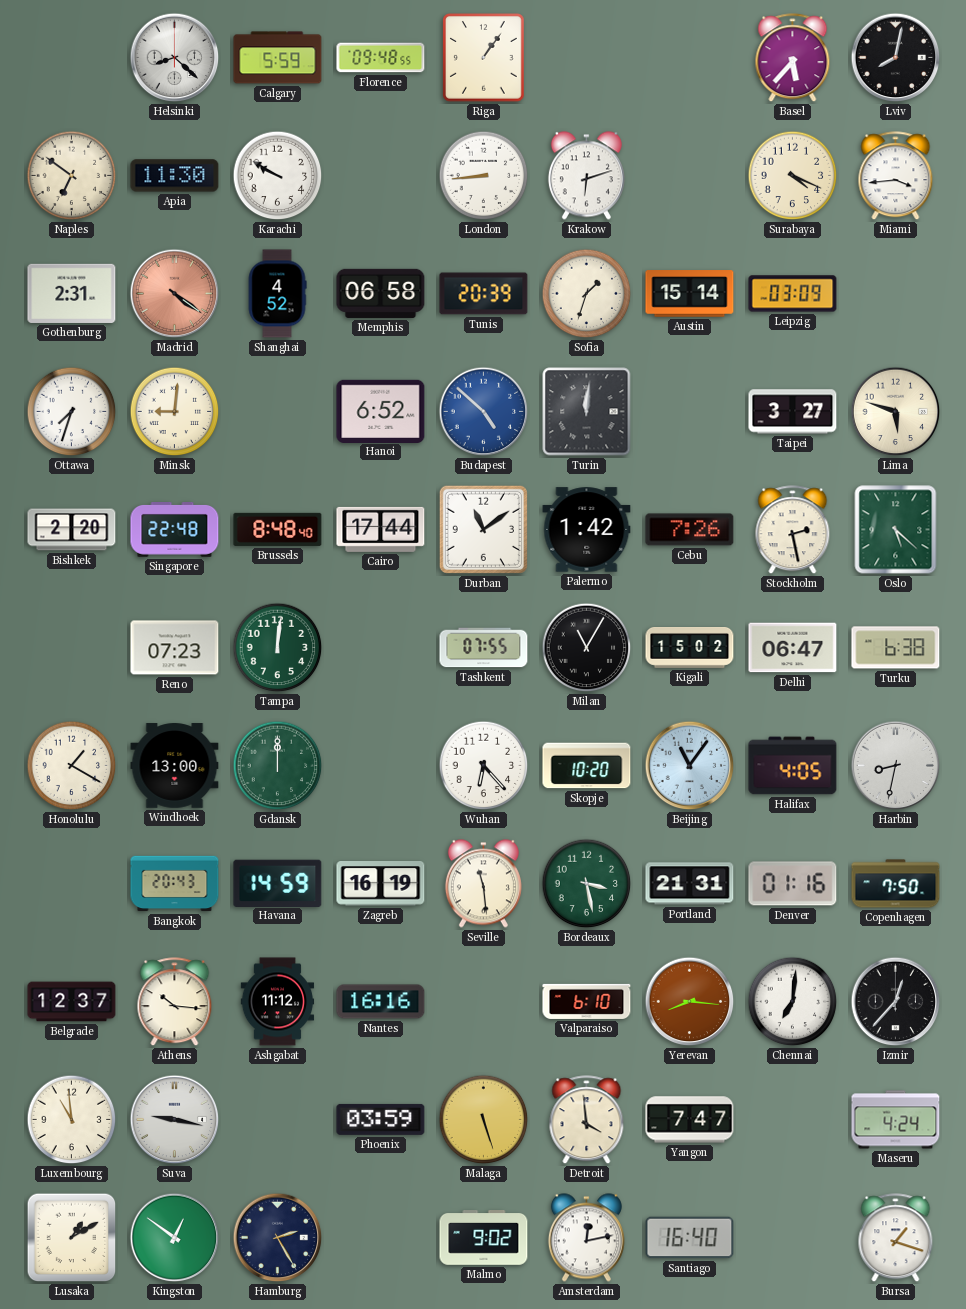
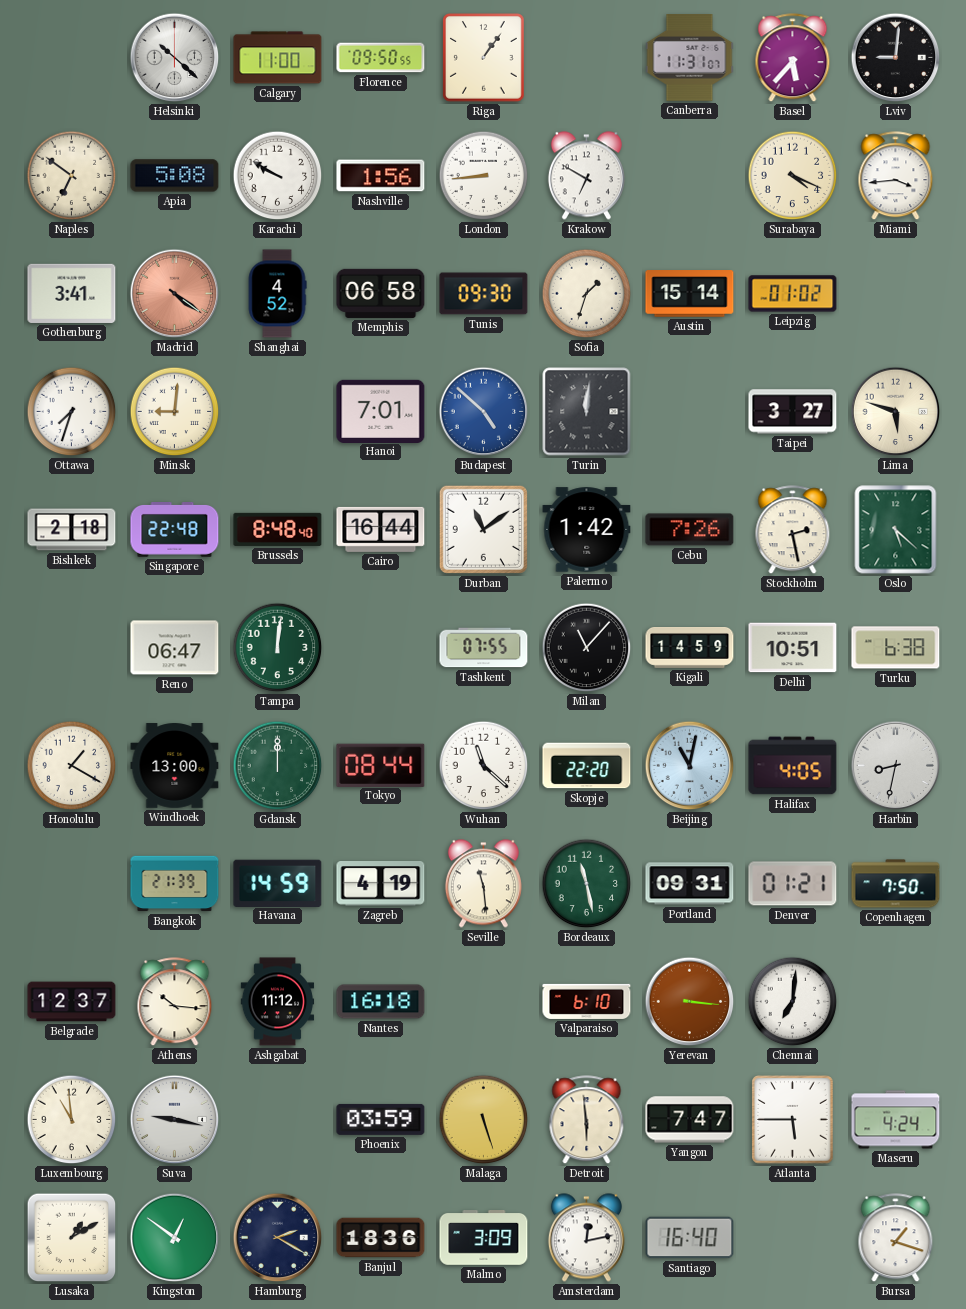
Helsinki: 8:22 -> 10:22 (175, 58)
Calgary: 5:59 -> 11:00 (278, 58)
Florence: 09:48 -> 09:50 (381, 58)
Canberra: none -> 11:31 (690, 58)
Lviv: 8:02 -> 9:01 (896, 58)
Apia: 11:30 -> 5:08 (175, 176)
Nashville: none -> 1:56 (381, 176)
Krakow: 6:12 -> 6:50 (586, 176)
Gothenburg: 2:31 -> 3:41 (72, 293)
Tunis: 20:39 -> 09:30 (484, 294)
Leipzig: 03:09 -> 01:02 (793, 294)
Hanoi: 6:52 -> 7:01 (381, 411)
Bishkek: 2:20 -> 2:18 (72, 530)
Cairo: 17:44 -> 16:44 (381, 529)
Reno: 07:23 -> 06:47 (175, 648)
Milan: 11:05 -> 11:07 (587, 648)
Kigali: 15:02 -> 14:59 (690, 648)
Delhi: 06:47 -> 10:51 (793, 648)
Tokyo: none -> 08:44 (381, 765)
Wuhan: 6:23 -> 11:22 (484, 766)
Skopje: 10:20 -> 22:20 (587, 766)
Beijing: 11:06 -> 11:02 (690, 766)
Bangkok: 20:43 -> 21:39 (175, 884)
Zagreb: 16:19 -> 4:19 (381, 884)
Bordeaux: 3:28 -> 11:28 (587, 884)
Portland: 21:31 -> 09:31 (690, 884)
Denver: 01:16 -> 01:21 (793, 884)
Nantes: 16:16 -> 16:18 (381, 1002)
Yerevan: 8:16 -> 3:16 (690, 1002)
Izmir: 12:37 -> none (896, 1002)
Detroit: 3:59 -> 5:59 (587, 1120)
Atlanta: none -> 5:45 (793, 1120)
Hamburg: 2:25 -> 2:20 (278, 1238)
Banjul: none -> 18:36 (381, 1238)
Malmo: 9:02 -> 3:09 (484, 1238)
